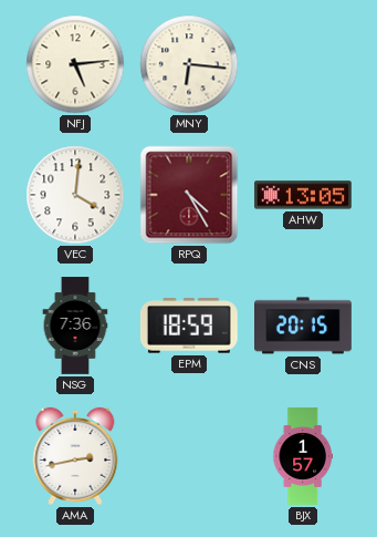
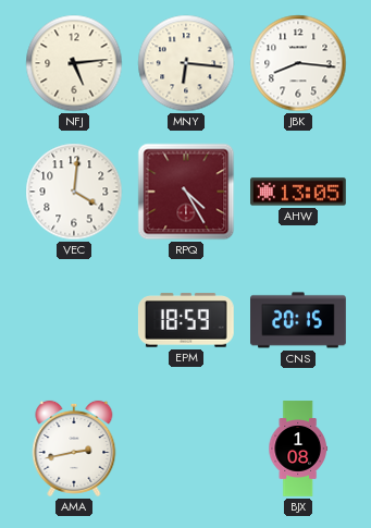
JBK: none -> 8:16 (298, 63)
NSG: 7:36 -> none (75, 326)
BJX: 1:57 -> 1:08 (298, 449)
